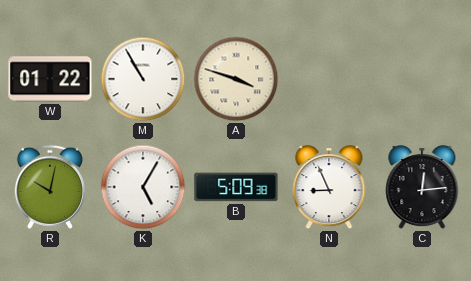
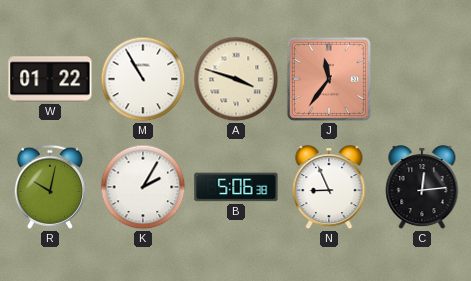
J: none -> 11:36 (329, 79)
K: 5:05 -> 2:05 (143, 187)
B: 5:09 -> 5:06 (236, 187)
